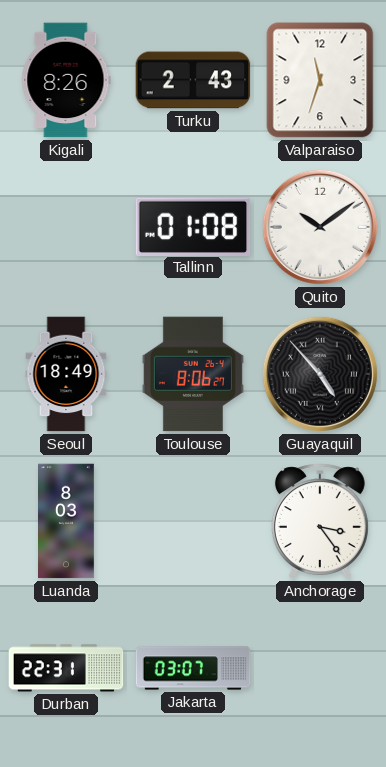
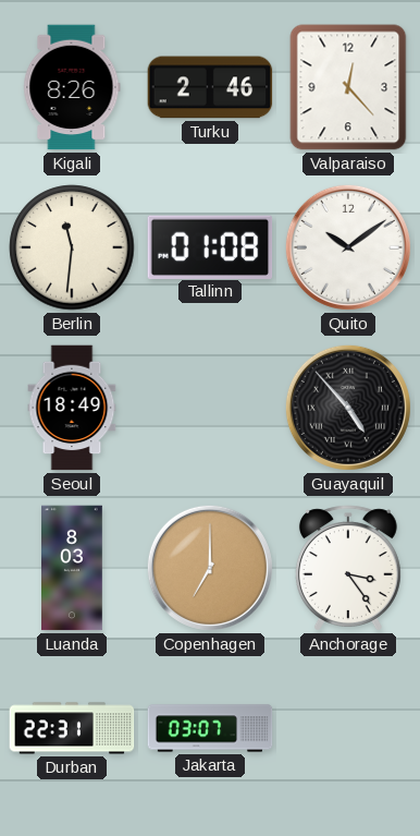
Turku: 2:43 -> 2:46 (210, 87)
Valparaiso: 11:33 -> 12:23 (348, 87)
Berlin: none -> 11:31 (72, 247)
Toulouse: 8:06 -> none (193, 374)
Copenhagen: none -> 7:00 (210, 568)
